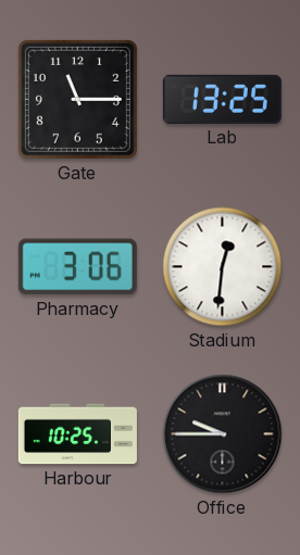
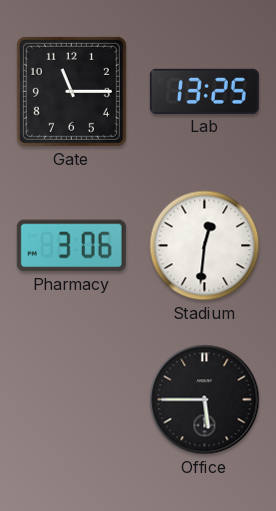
Harbour: 10:25 -> none (77, 434)
Office: 9:45 -> 5:45 (205, 400)
